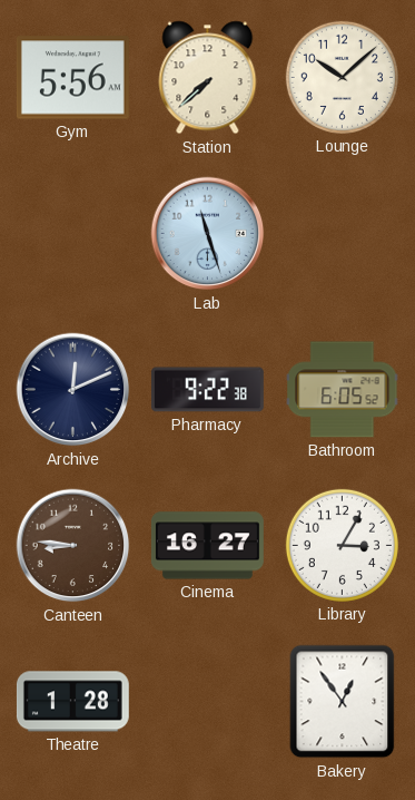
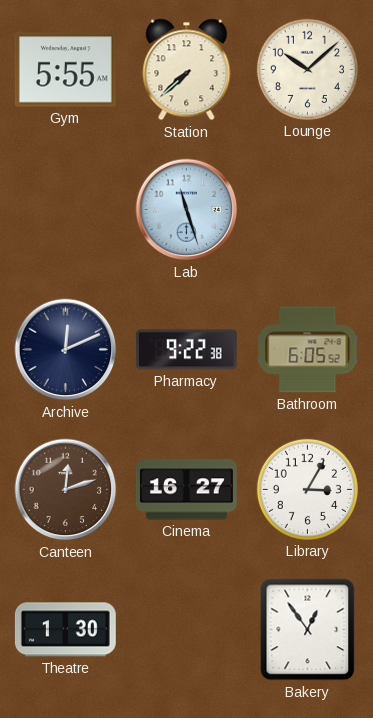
Gym: 5:56 -> 5:55 (65, 70)
Canteen: 8:46 -> 12:12 (66, 490)
Theatre: 1:28 -> 1:30 (65, 630)
